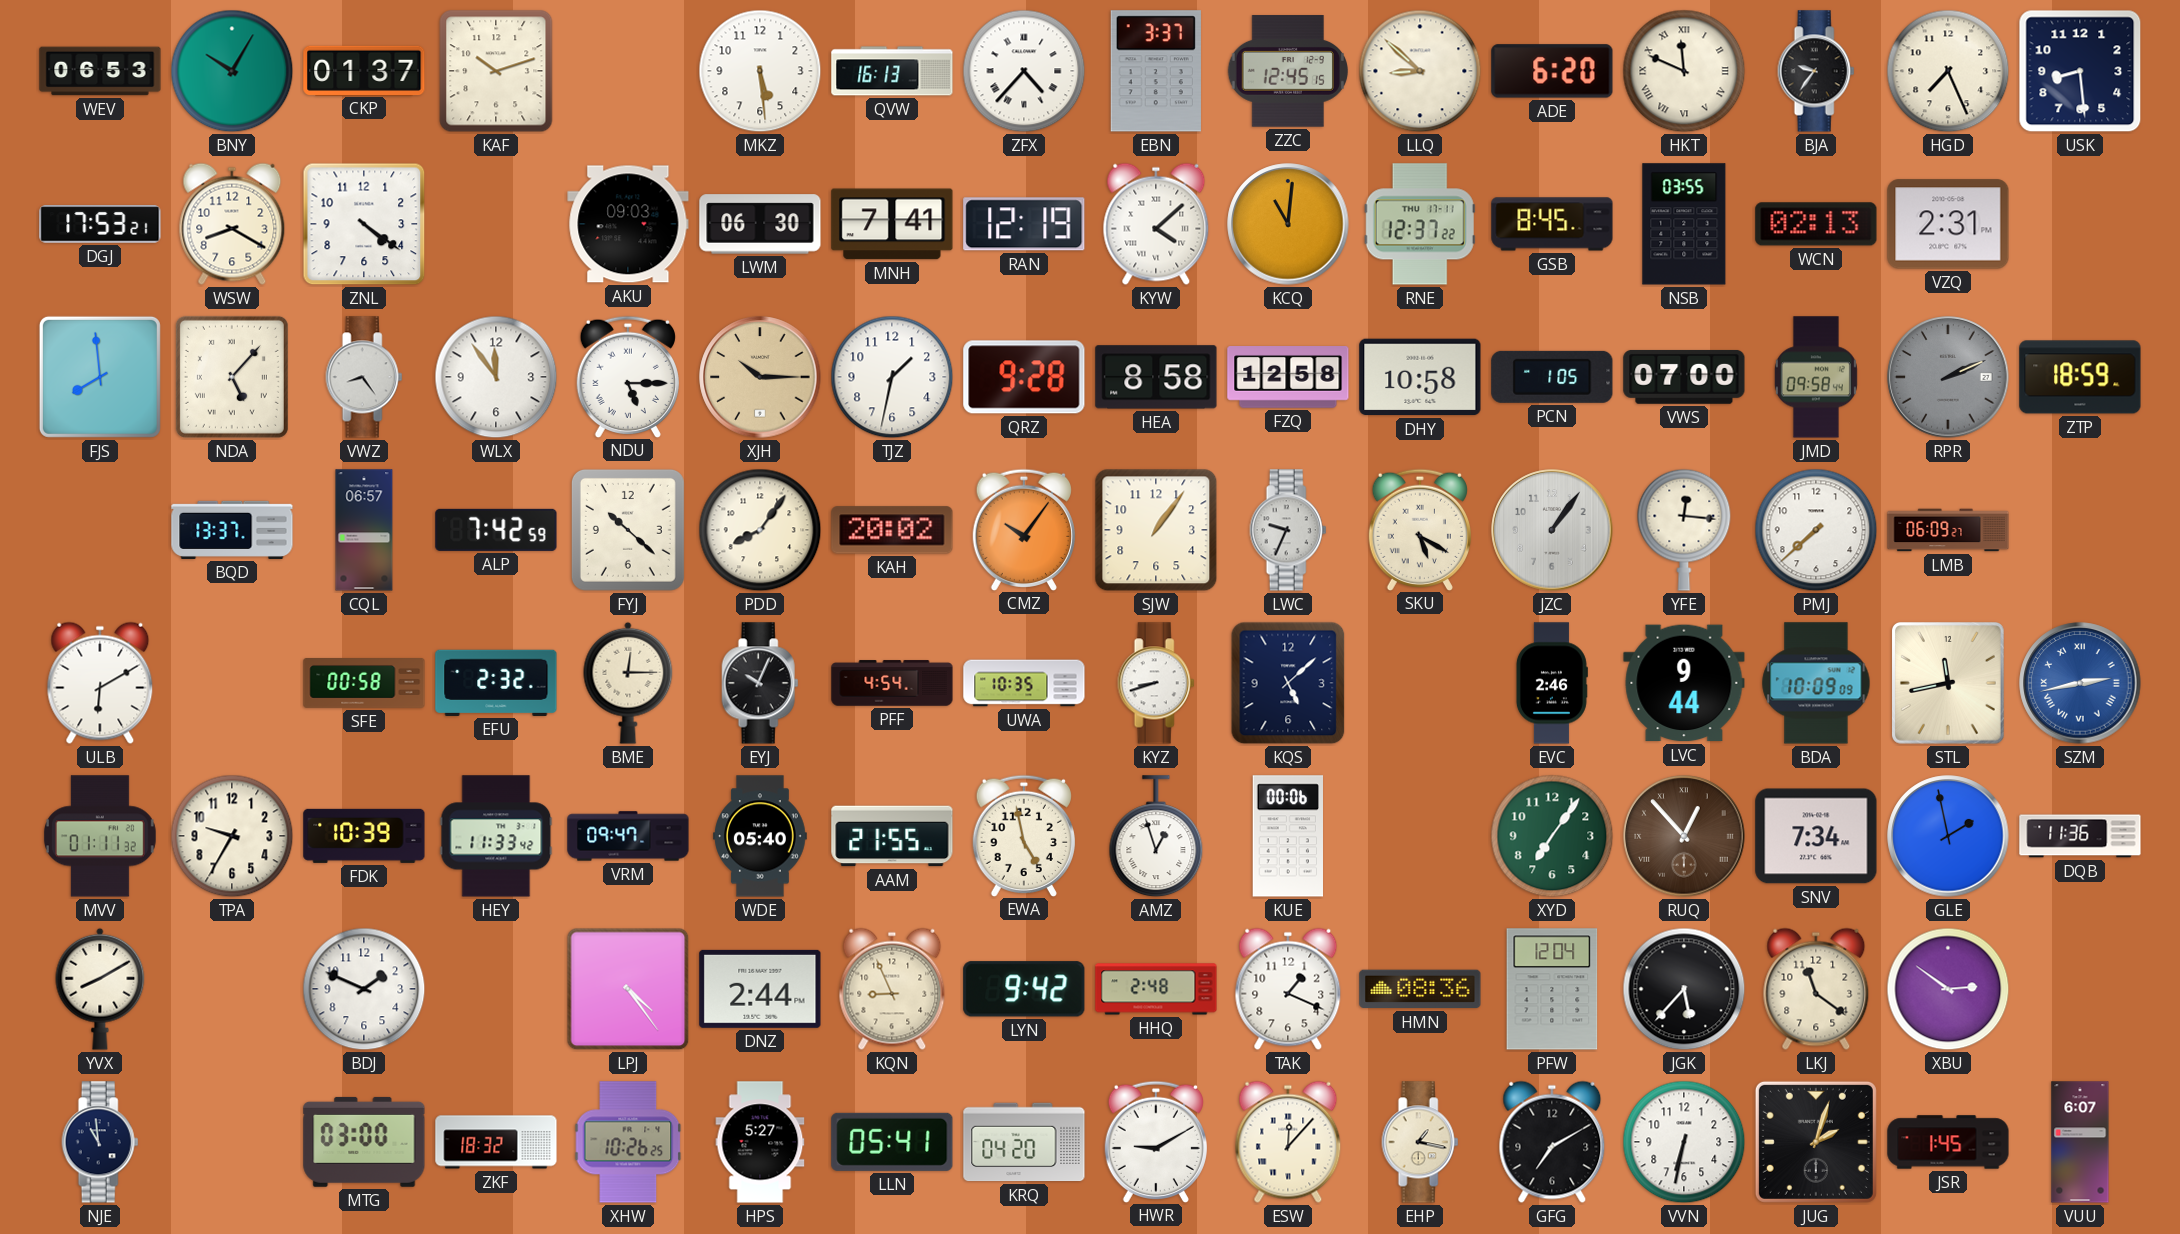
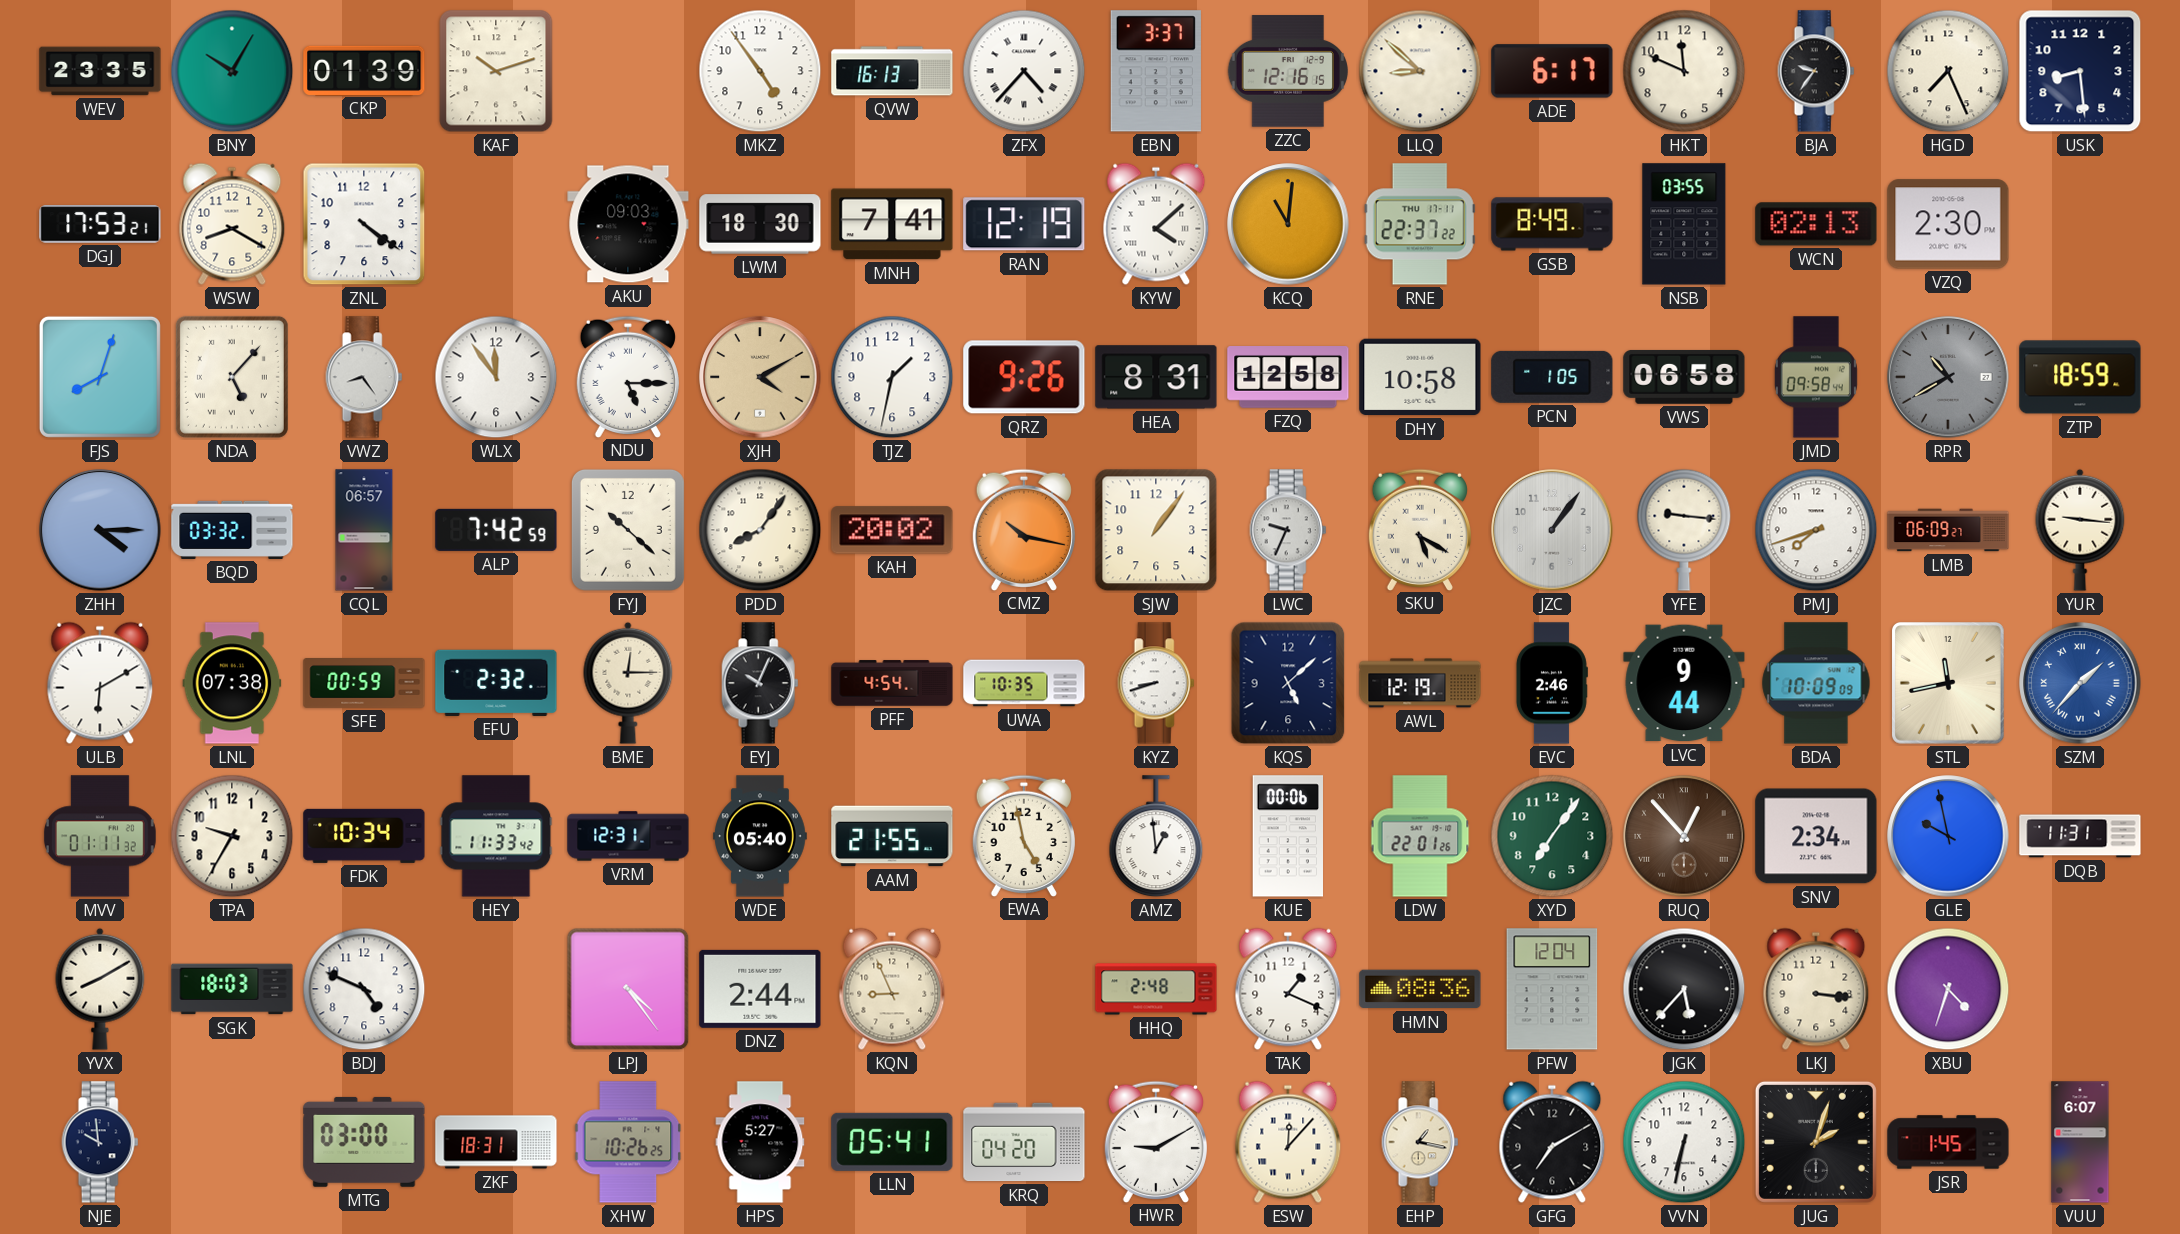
WEV: 06:53 -> 23:35 (100, 71)
CKP: 01:37 -> 01:39 (364, 70)
MKZ: 5:29 -> 4:54 (760, 71)
ZZC: 12:45 -> 12:16 (1288, 71)
ADE: 6:20 -> 6:17 (1552, 71)
HKT numerals: Roman -> Arabic (1684, 71)
LWM: 06:30 -> 18:30 (760, 224)
RNE: 12:37 -> 22:37 (1420, 224)
GSB: 8:45 -> 8:49 (1552, 224)
VZQ: 2:31 -> 2:30 (1948, 224)
FJS: 7:59 -> 8:03 (100, 377)
XJH: 10:15 -> 4:10 (760, 377)
QRZ: 9:28 -> 9:26 (1024, 377)
HEA: 8:58 -> 8:31 (1156, 377)
VWS: 07:00 -> 06:58 (1684, 377)
RPR: 2:11 -> 10:40 (1948, 377)
ZHH: none -> 4:15 (100, 530)
BQD: 13:37 -> 03:32 (232, 530)
CMZ: 10:06 -> 10:17 (1023, 529)
YFE: 12:16 -> 9:16 (1684, 530)
PMJ: 7:38 -> 7:42 (1816, 530)
YUR: none -> 9:16 (2080, 530)
LNL: none -> 07:38 (232, 683)
SFE: 00:58 -> 00:59 (364, 684)
AWL: none -> 12:19 (1420, 683)
SZM: 2:43 -> 1:37 (2080, 683)
FDK: 10:39 -> 10:34 (364, 836)
VRM: 09:47 -> 12:31 (628, 836)
AMZ: 12:57 -> 12:59 (1156, 837)
LDW: none -> 22:01 (1420, 836)
SNV: 7:34 -> 2:34 (1816, 836)
GLE: 1:58 -> 9:58 (1948, 836)
DQB: 11:36 -> 11:31 (2080, 836)
SGK: none -> 18:03 (232, 989)
BDJ: 1:49 -> 4:49 (364, 989)
LYN: 9:42 -> none (1024, 989)
LKJ: 11:21 -> 3:16 (1816, 989)
XBU: 2:51 -> 4:33 (1948, 989)
NJE: 10:59 -> 9:59 (100, 1142)
ZKF: 18:32 -> 18:31 (496, 1142)
